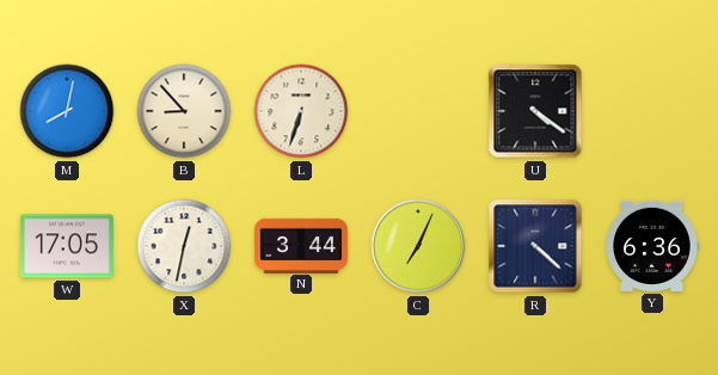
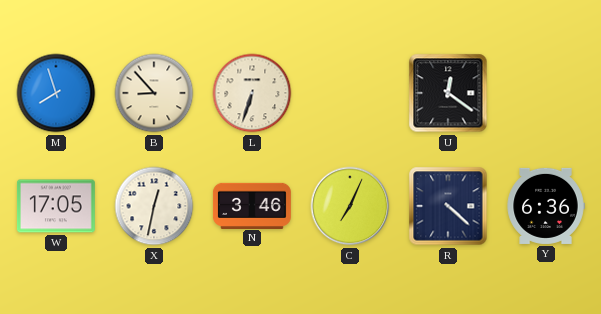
M: 8:02 -> 7:57 (56, 93)
U: 4:21 -> 12:21 (448, 93)
N: 3:44 -> 3:46 (252, 205)
